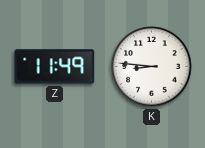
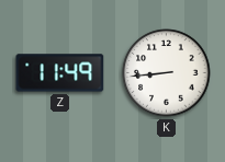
K: 8:46 -> 8:44 (167, 73)
